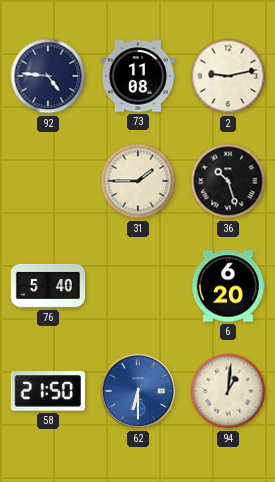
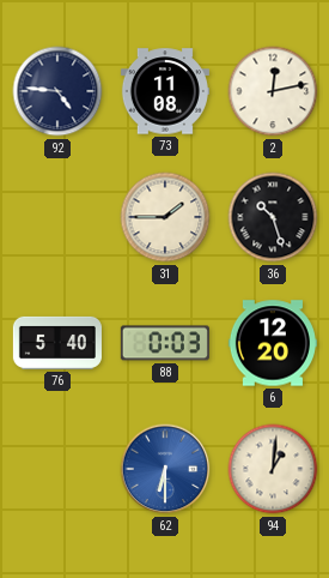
2: 9:13 -> 12:13 (273, 91)
88: none -> 0:03 (165, 343)
6: 6:20 -> 12:20 (273, 343)
58: 21:50 -> none (48, 391)
